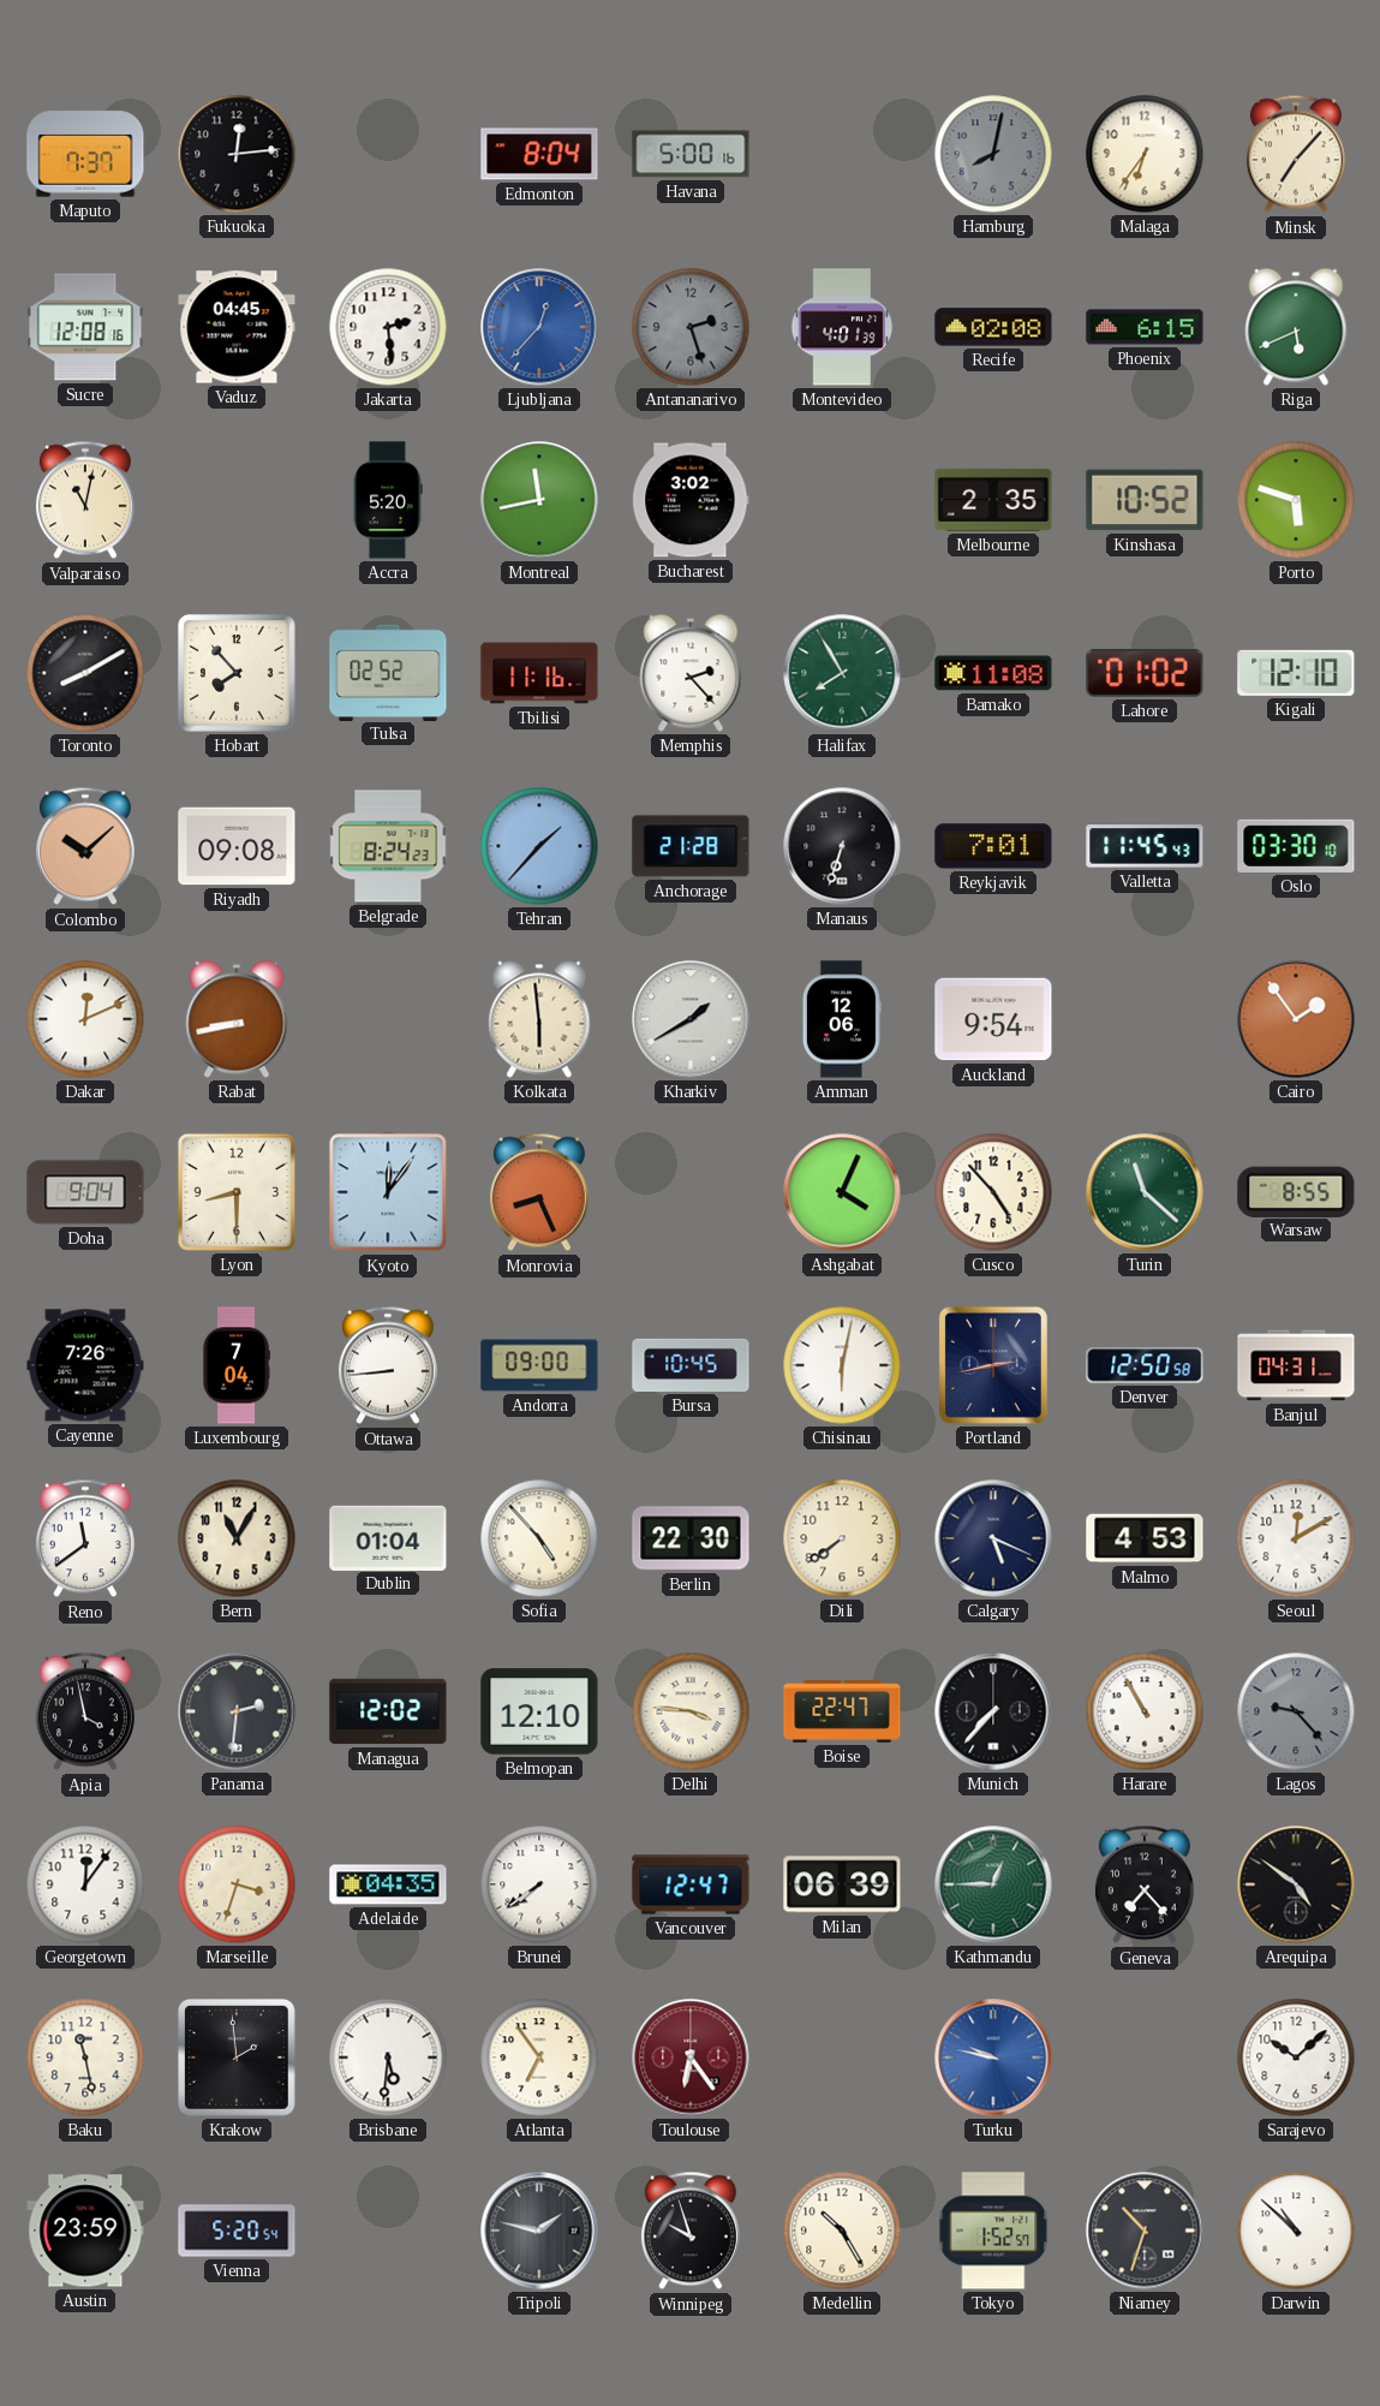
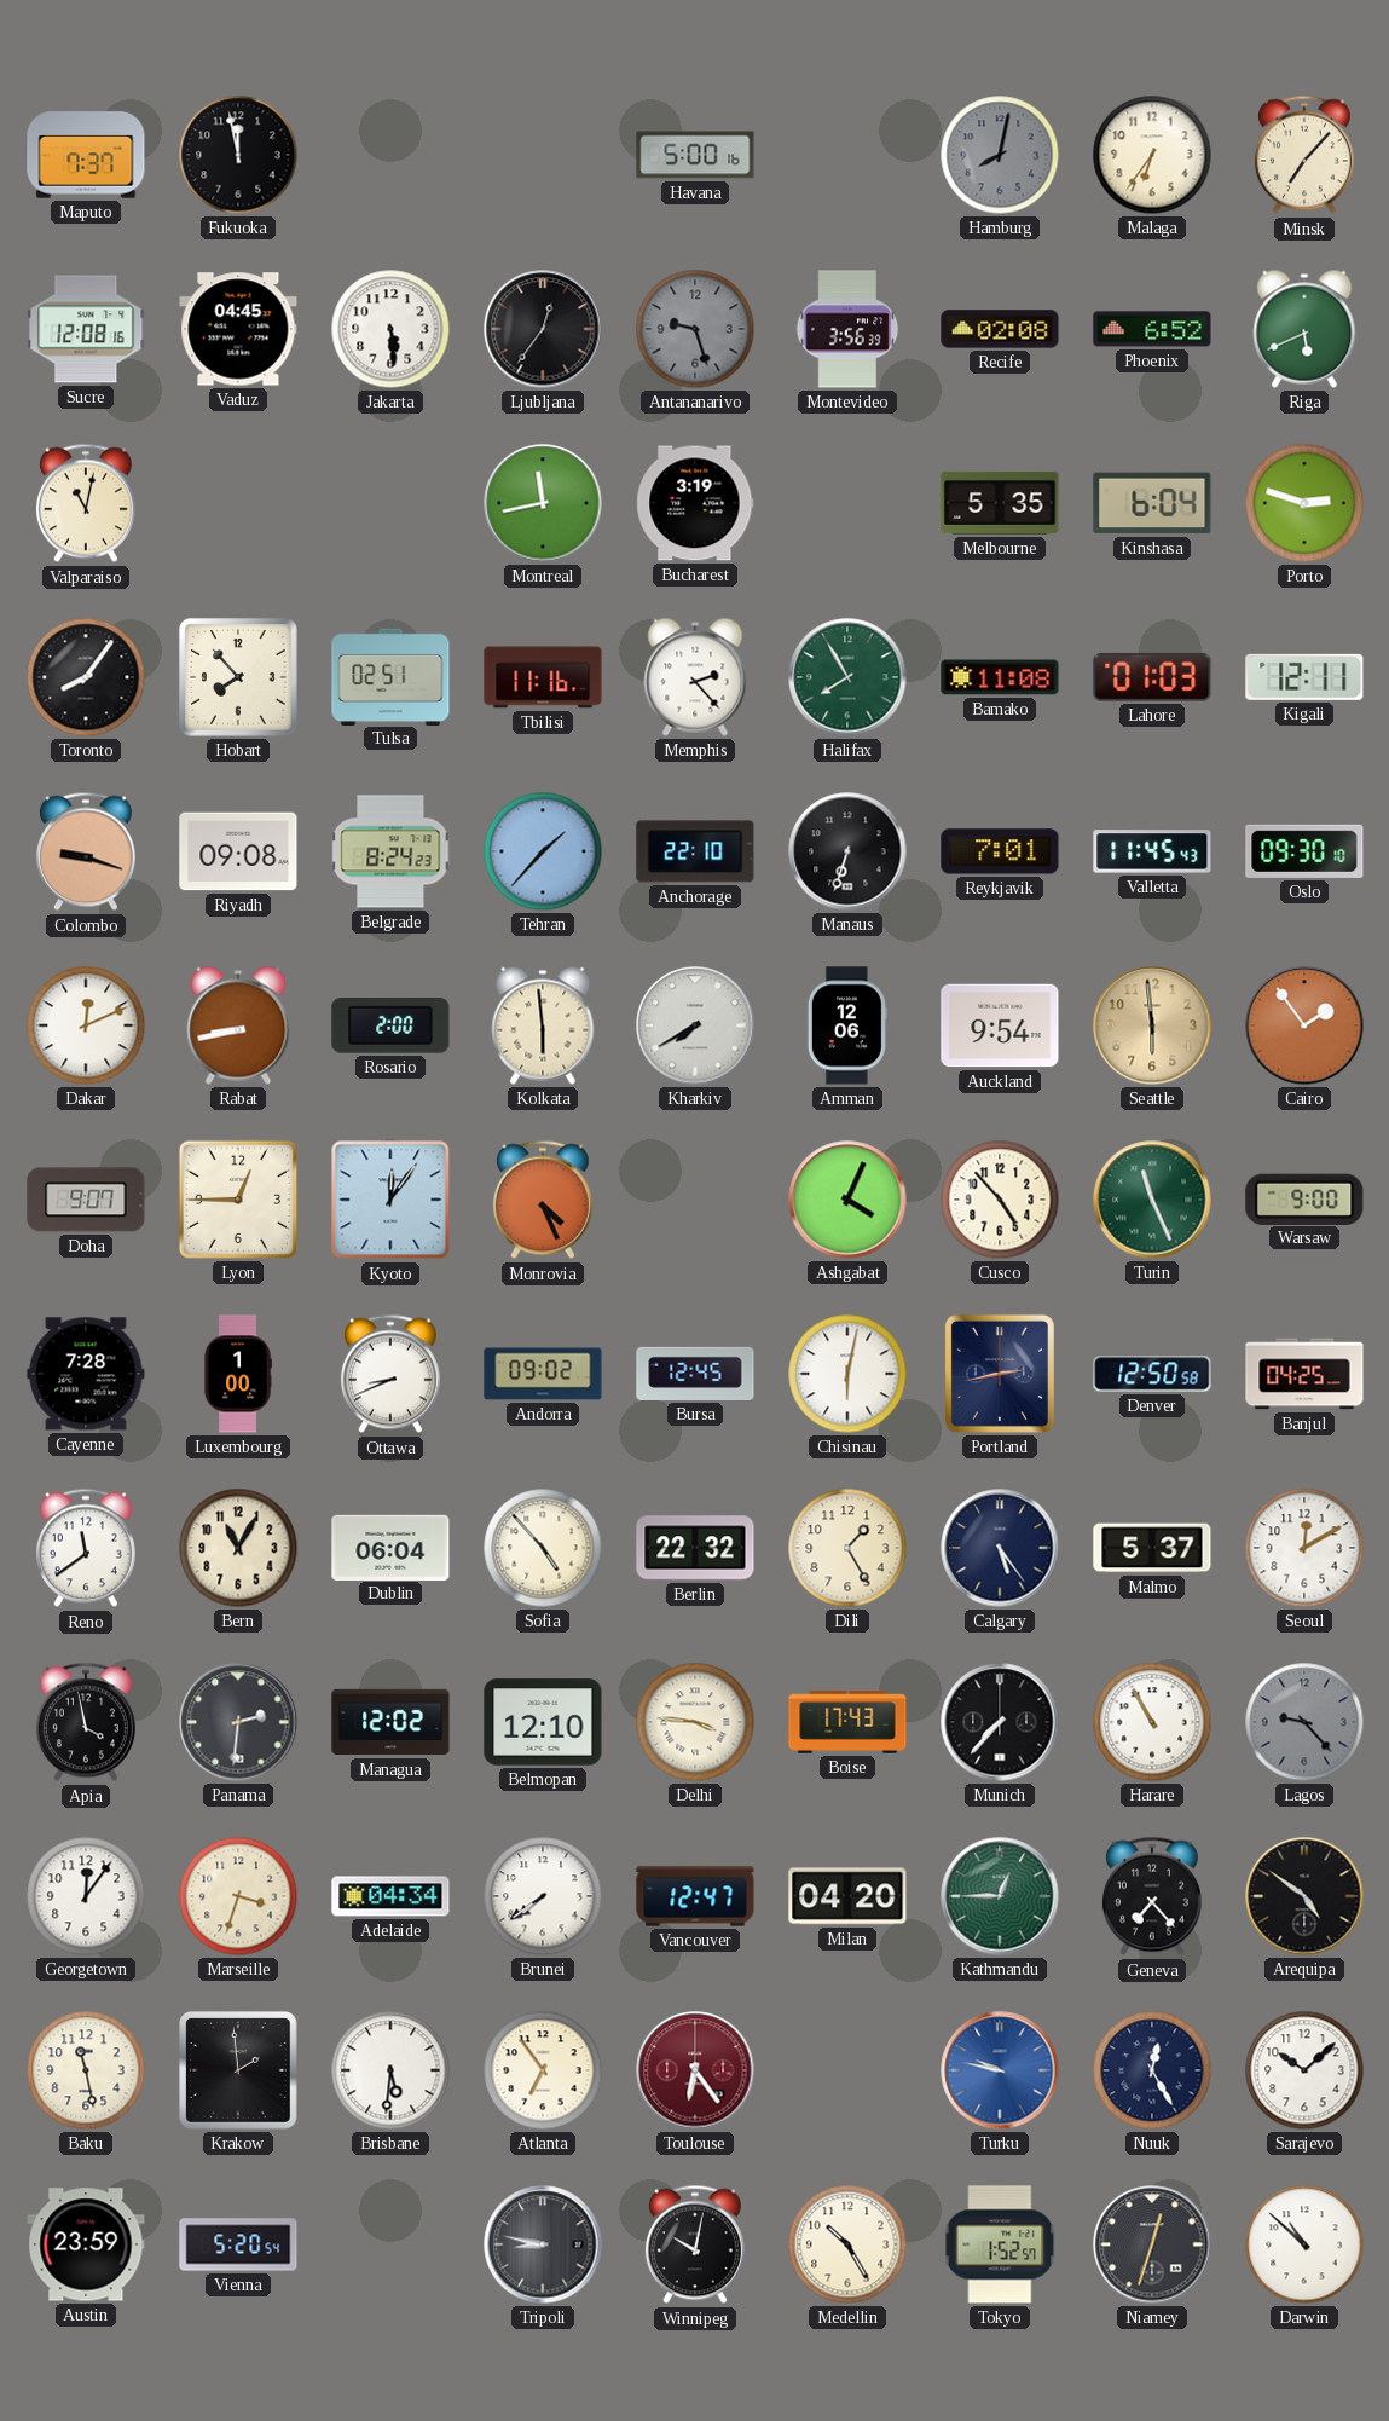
Fukuoka: 12:14 -> 11:58 (238, 155)
Edmonton: 8:04 -> none (539, 154)
Jakarta: 2:29 -> 5:29 (390, 329)
Ljubljana: 12:37 -> 12:36 (543, 329)
Ljubljana dial: blue -> black (543, 329)
Antananarivo: 2:27 -> 9:27 (695, 329)
Montevideo: 4:01 -> 3:56 (847, 329)
Phoenix: 6:15 -> 6:52 (1152, 329)
Accra: 5:20 -> none (388, 500)
Bucharest: 3:02 -> 3:19 (695, 503)
Melbourne: 2:35 -> 5:35 (1000, 503)
Kinshasa: 10:52 -> 6:04 (1152, 503)
Porto: 5:48 -> 2:48 (1304, 503)
Toronto: 8:10 -> 8:06 (86, 677)
Tulsa: 02:52 -> 02:51 (390, 676)
Lahore: 01:02 -> 01:03 (1152, 677)
Kigali: 12:10 -> 12:11 (1304, 677)
Colombo: 10:08 -> 9:18 (86, 851)
Anchorage: 21:28 -> 22:10 (695, 851)
Oslo: 03:30 -> 09:30 (1304, 851)
Rosario: none -> 2:00 (390, 1027)
Kharkiv: 1:40 -> 7:40 (695, 1025)
Seattle: none -> 5:59 (1152, 1025)
Doha: 9:04 -> 9:07 (86, 1200)
Lyon: 8:30 -> 12:45 (238, 1200)
Monrovia: 8:26 -> 4:26 (543, 1200)
Turin: 11:22 -> 11:26 (1152, 1200)
Warsaw: 8:55 -> 9:00 (1304, 1198)
Cayenne: 7:26 -> 7:28 (86, 1374)
Luxembourg: 7:04 -> 1:00 (238, 1374)
Ottawa: 8:44 -> 8:41 (390, 1374)
Andorra: 09:00 -> 09:02 (543, 1374)
Bursa: 10:45 -> 12:45 (695, 1374)
Banjul: 04:31 -> 04:25 (1304, 1374)
Dublin: 01:04 -> 06:04 (390, 1547)
Berlin: 22:30 -> 22:32 (695, 1548)
Dili: 7:39 -> 1:25 (847, 1548)
Calgary: 5:19 -> 5:24 (1000, 1548)
Malmo: 4:53 -> 5:37 (1152, 1548)
Boise: 22:47 -> 17:43 (847, 1722)
Adelaide: 04:35 -> 04:34 (390, 1896)
Milan: 06:39 -> 04:20 (847, 1896)
Nuuk: none -> 12:25 (1152, 2070)
Tripoli: 1:47 -> 8:47 (543, 2244)
Winnipeg: 9:57 -> 10:02 (695, 2244)
Niamey: 10:33 -> 12:33 (1152, 2244)
